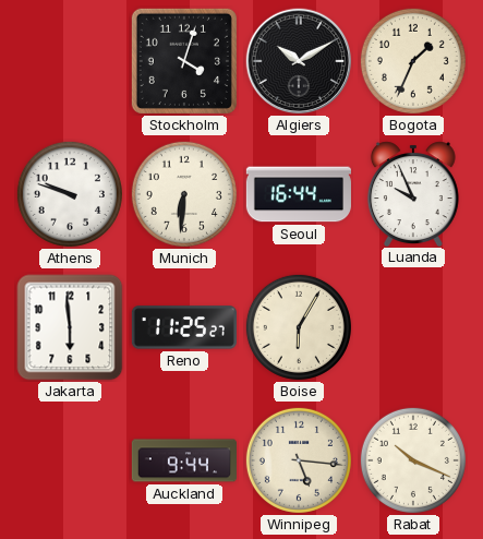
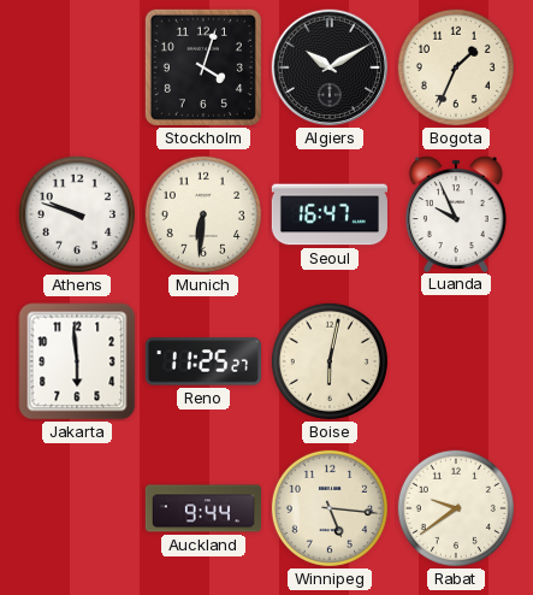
Seoul: 16:44 -> 16:47 (330, 214)
Boise: 6:05 -> 6:02 (330, 361)
Rabat: 10:19 -> 9:39 (456, 508)
